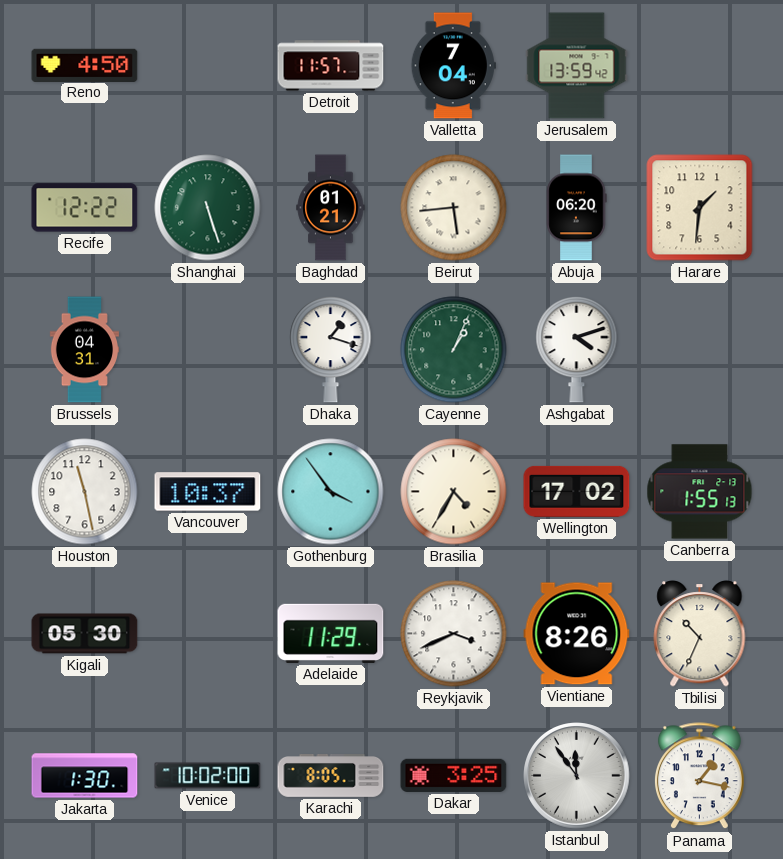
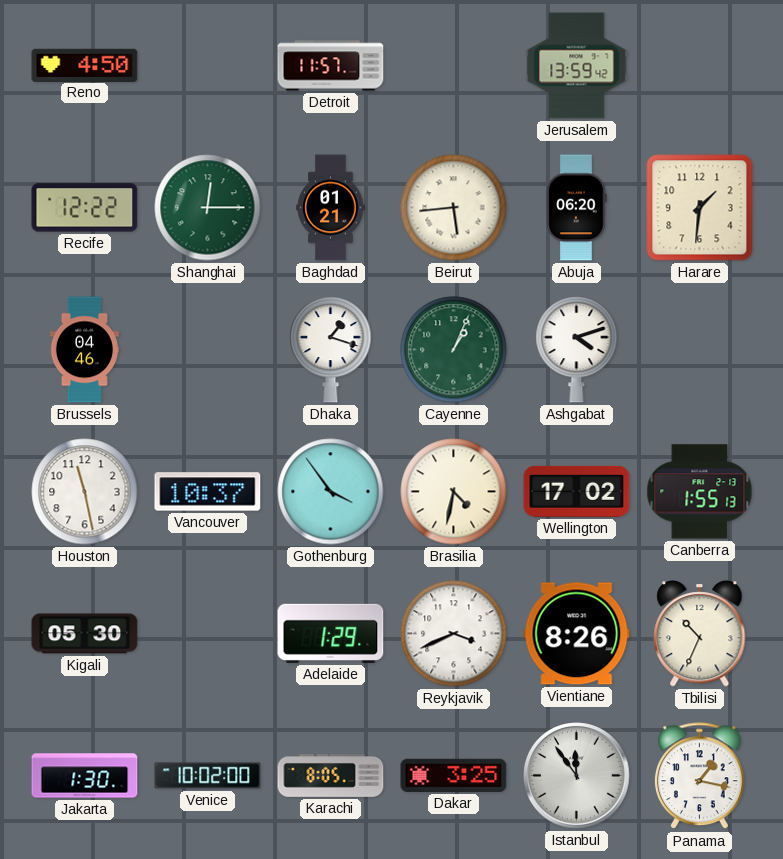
Valletta: 7:04 -> none (453, 66)
Shanghai: 5:27 -> 12:15 (208, 208)
Brussels: 04:31 -> 04:46 (84, 350)
Brasilia: 4:35 -> 4:32 (454, 492)
Adelaide: 11:29 -> 1:29 (331, 633)
